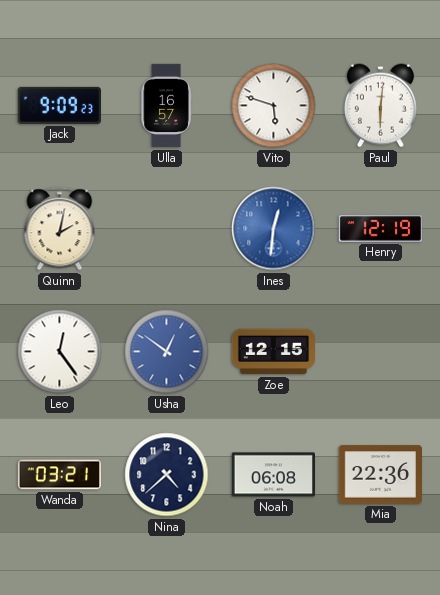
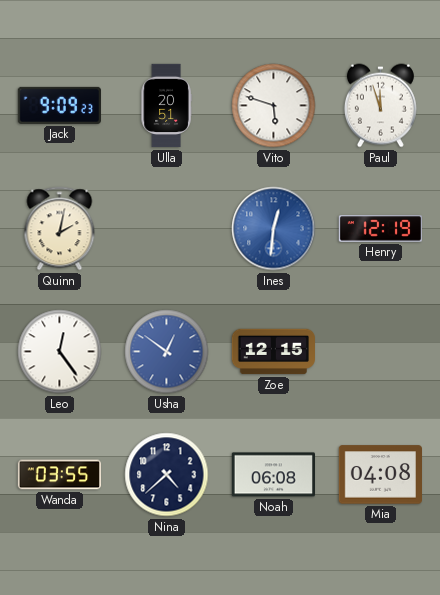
Ulla: 16:57 -> 20:51 (166, 106)
Paul: 6:01 -> 11:57 (380, 106)
Wanda: 03:21 -> 03:55 (59, 475)
Mia: 22:36 -> 04:08 (380, 475)
